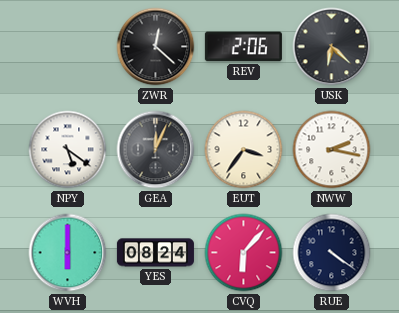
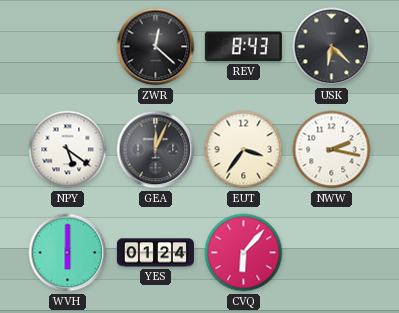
REV: 2:06 -> 8:43 (243, 47)
YES: 08:24 -> 01:24 (155, 253)
RUE: 4:21 -> none (332, 253)
